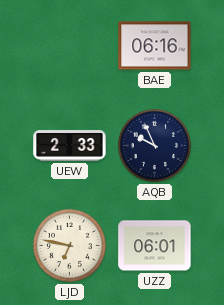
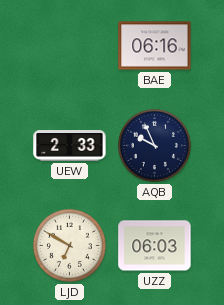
LJD: 6:47 -> 6:50 (69, 245)
UZZ: 06:01 -> 06:03 (155, 246)
